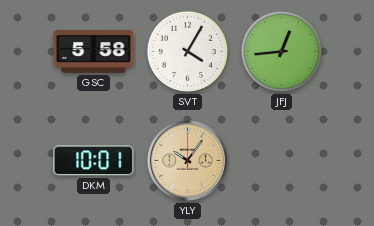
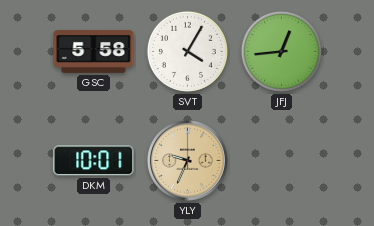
YLY: 10:06 -> 9:34 (188, 161)
